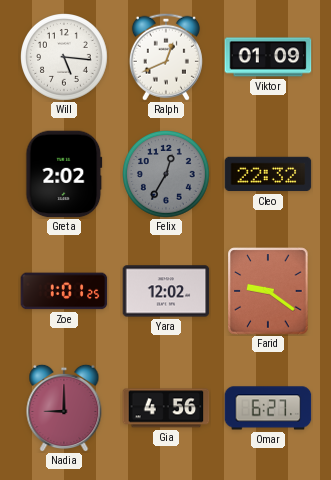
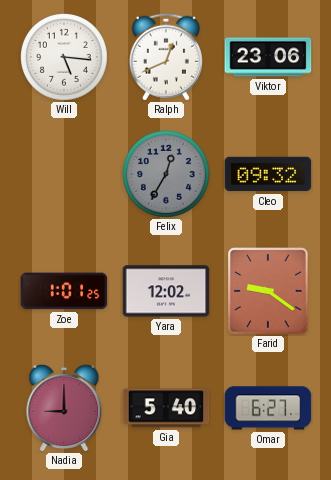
Viktor: 01:09 -> 23:06 (268, 57)
Greta: 2:02 -> none (64, 174)
Cleo: 22:32 -> 09:32 (268, 174)
Gia: 4:56 -> 5:40 (166, 408)
